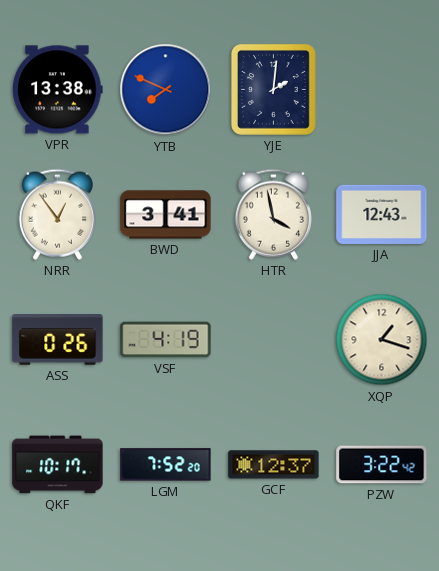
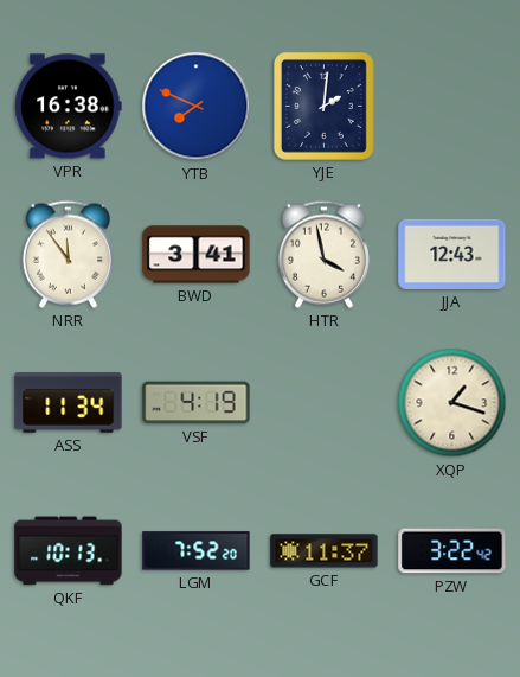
VPR: 13:38 -> 16:38 (69, 107)
NRR: 12:54 -> 11:54 (68, 254)
ASS: 0:26 -> 11:34 (69, 403)
QKF: 10:17 -> 10:13 (69, 551)
GCF: 12:37 -> 11:37 (325, 551)
